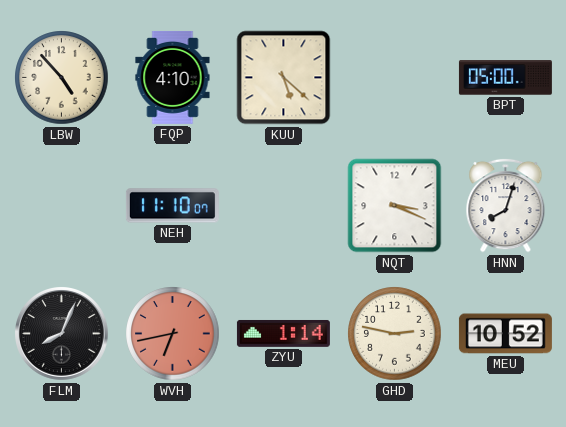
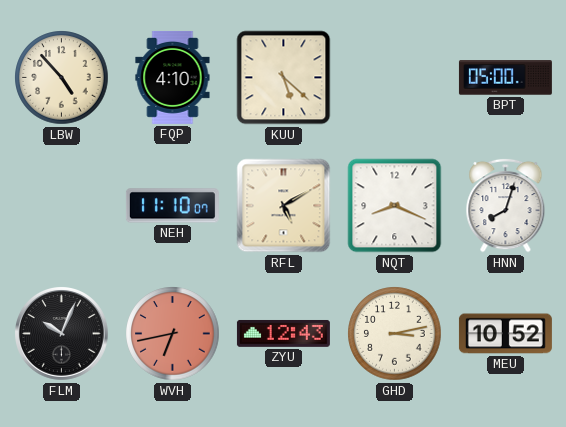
RFL: none -> 5:10 (284, 206)
NQT: 3:19 -> 8:19 (395, 206)
FLM: 8:04 -> 10:04 (62, 334)
ZYU: 1:14 -> 12:43 (283, 334)
GHD: 2:47 -> 3:13 (395, 334)
